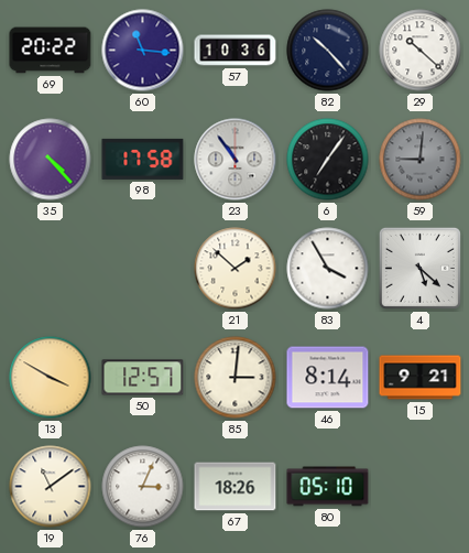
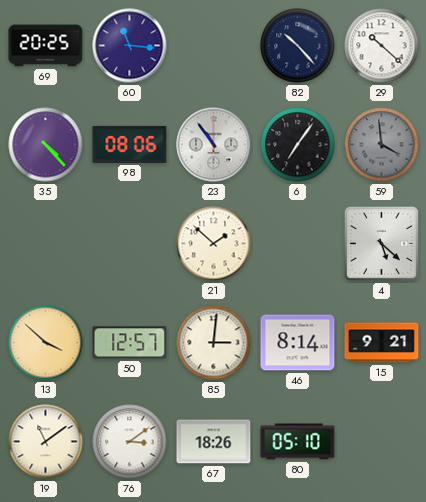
69: 20:22 -> 20:25 (46, 46)
57: 10:36 -> none (236, 51)
98: 17:58 -> 08:06 (130, 144)
59: 9:01 -> 3:59 (382, 145)
83: 3:55 -> none (328, 269)
13: 3:50 -> 3:52 (46, 343)
76: 3:04 -> 3:09 (130, 442)
